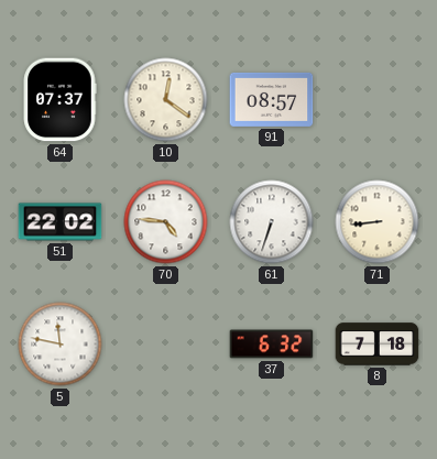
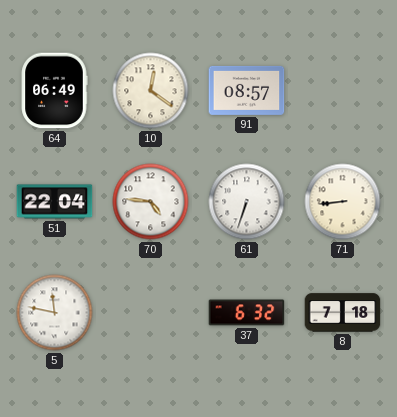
64: 07:37 -> 06:49 (54, 91)
51: 22:02 -> 22:04 (55, 202)
